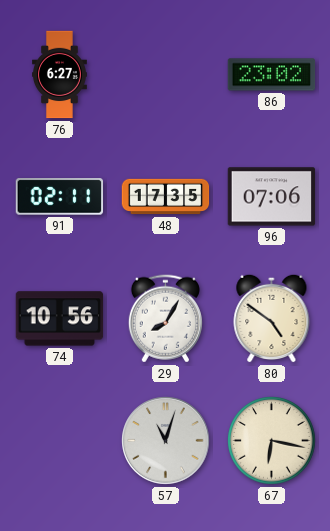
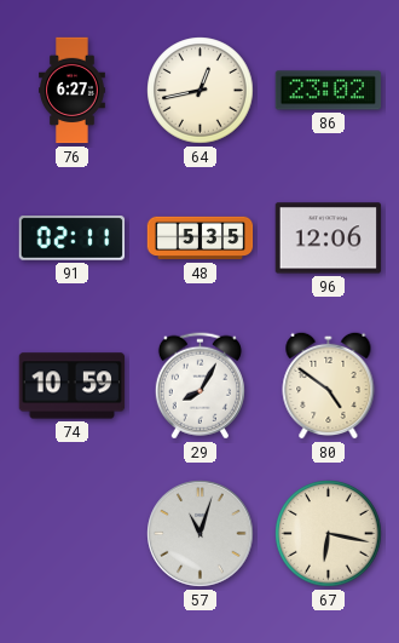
64: none -> 12:43 (201, 91)
48: 17:35 -> 5:35 (201, 239)
96: 07:06 -> 12:06 (329, 239)
74: 10:56 -> 10:59 (73, 386)
